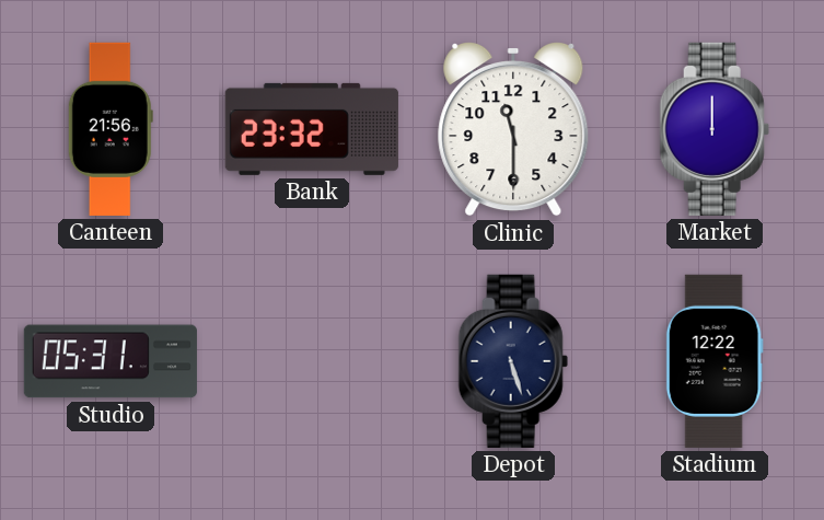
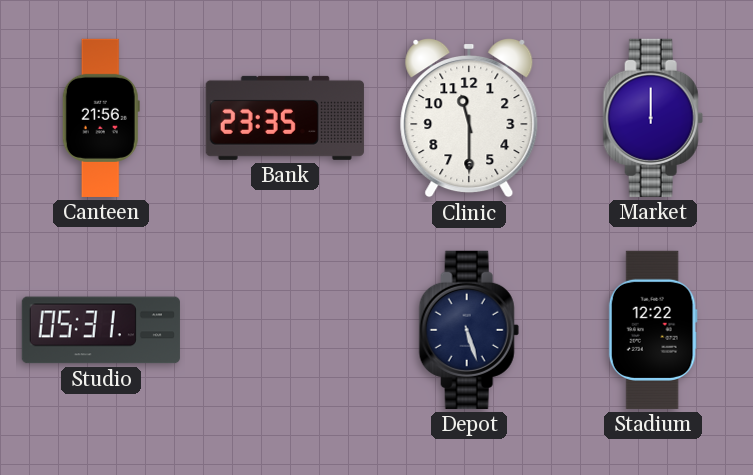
Bank: 23:32 -> 23:35 (285, 118)
